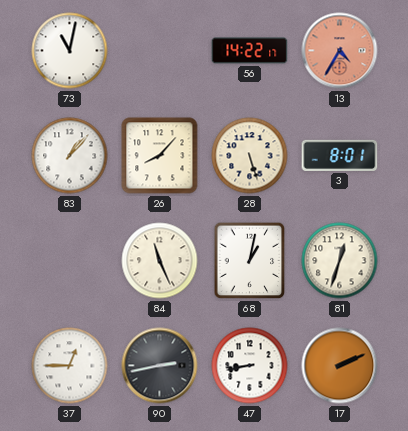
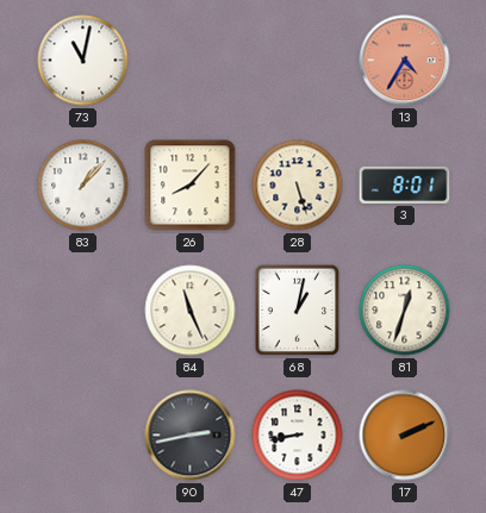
56: 14:22 -> none (250, 51)
37: 12:45 -> none (70, 366)
